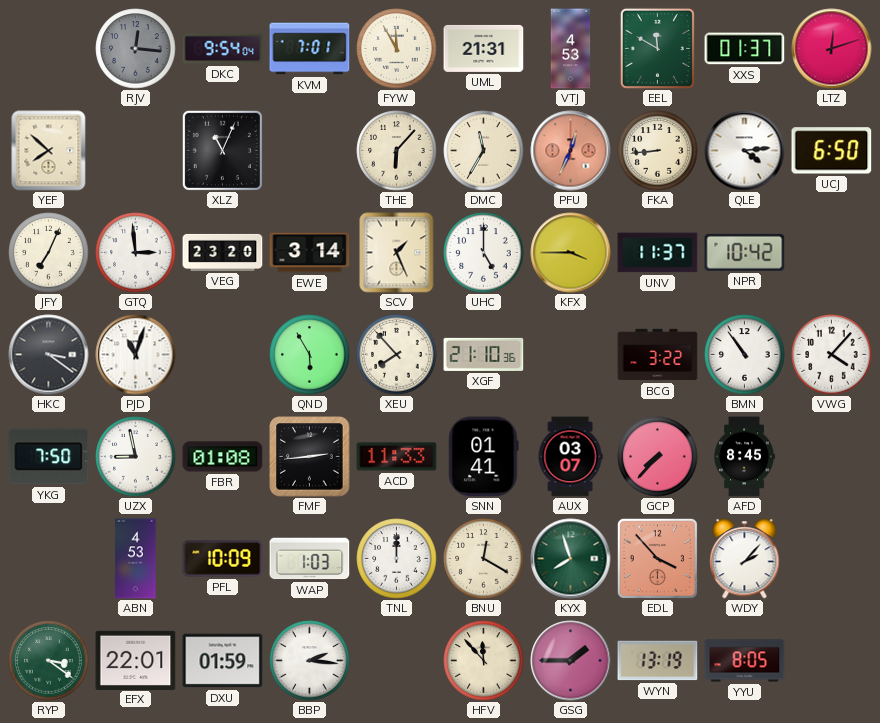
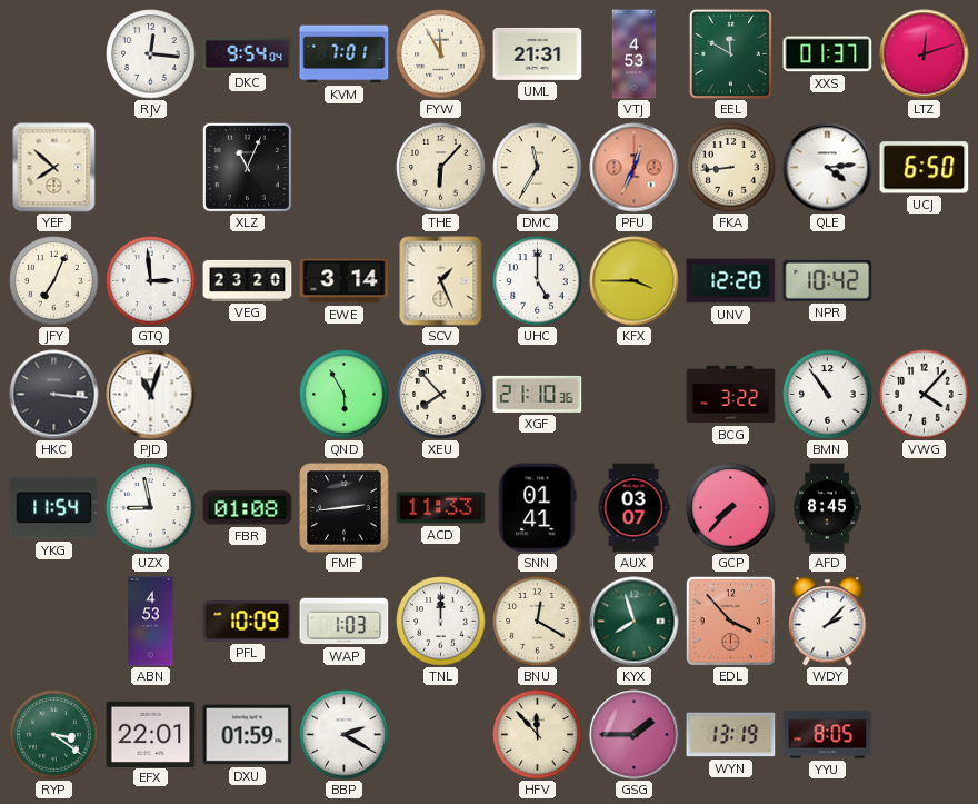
RJV dial: grey -> white (151, 54)
UNV: 11:37 -> 12:20 (731, 281)
HKC: 3:21 -> 3:16 (54, 395)
YKG: 7:50 -> 11:54 (54, 508)
BBP: 2:16 -> 2:20 (345, 735)
